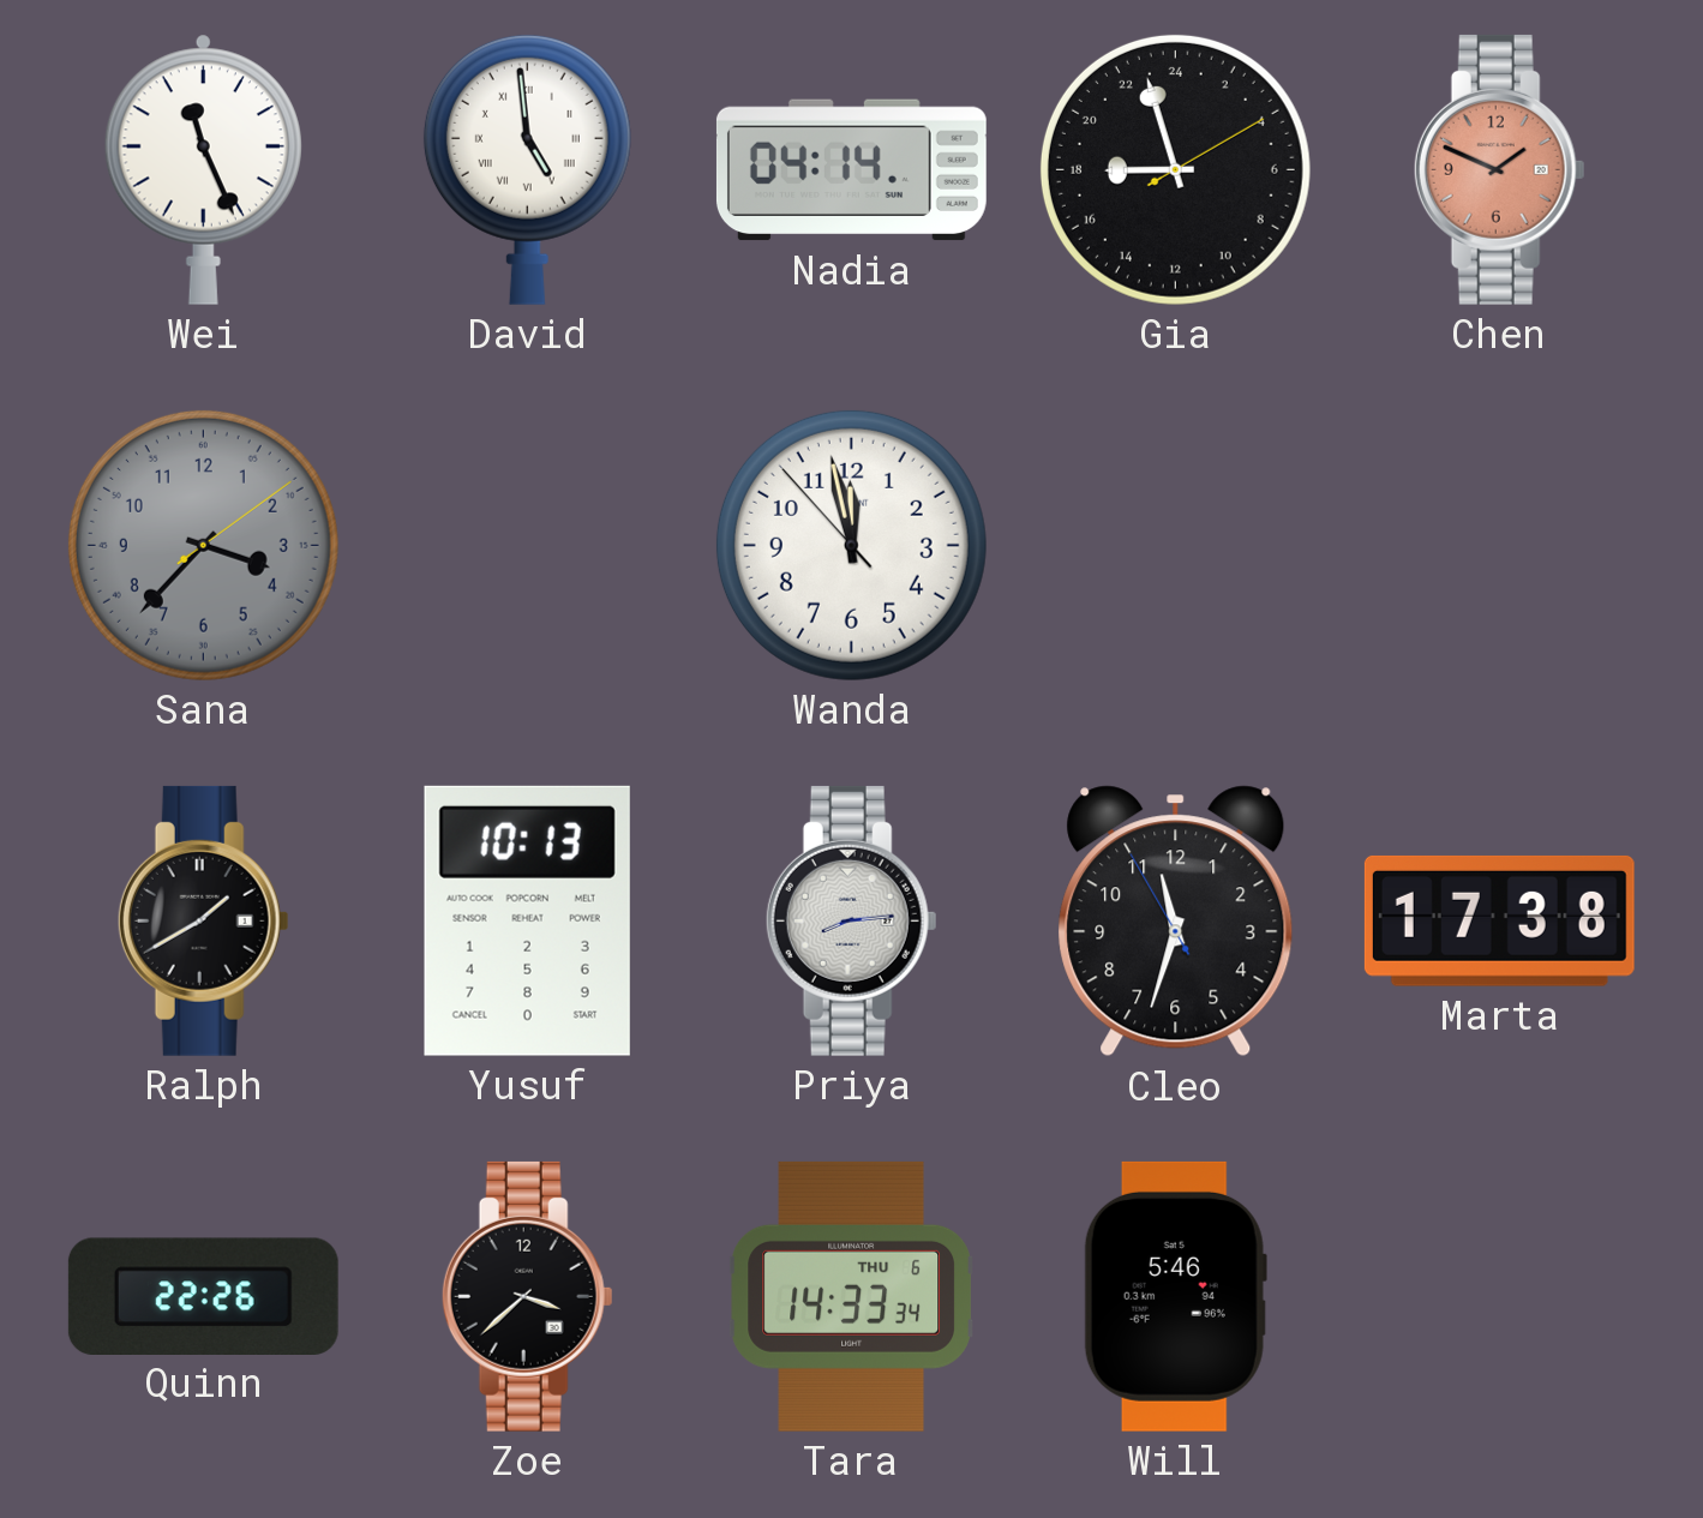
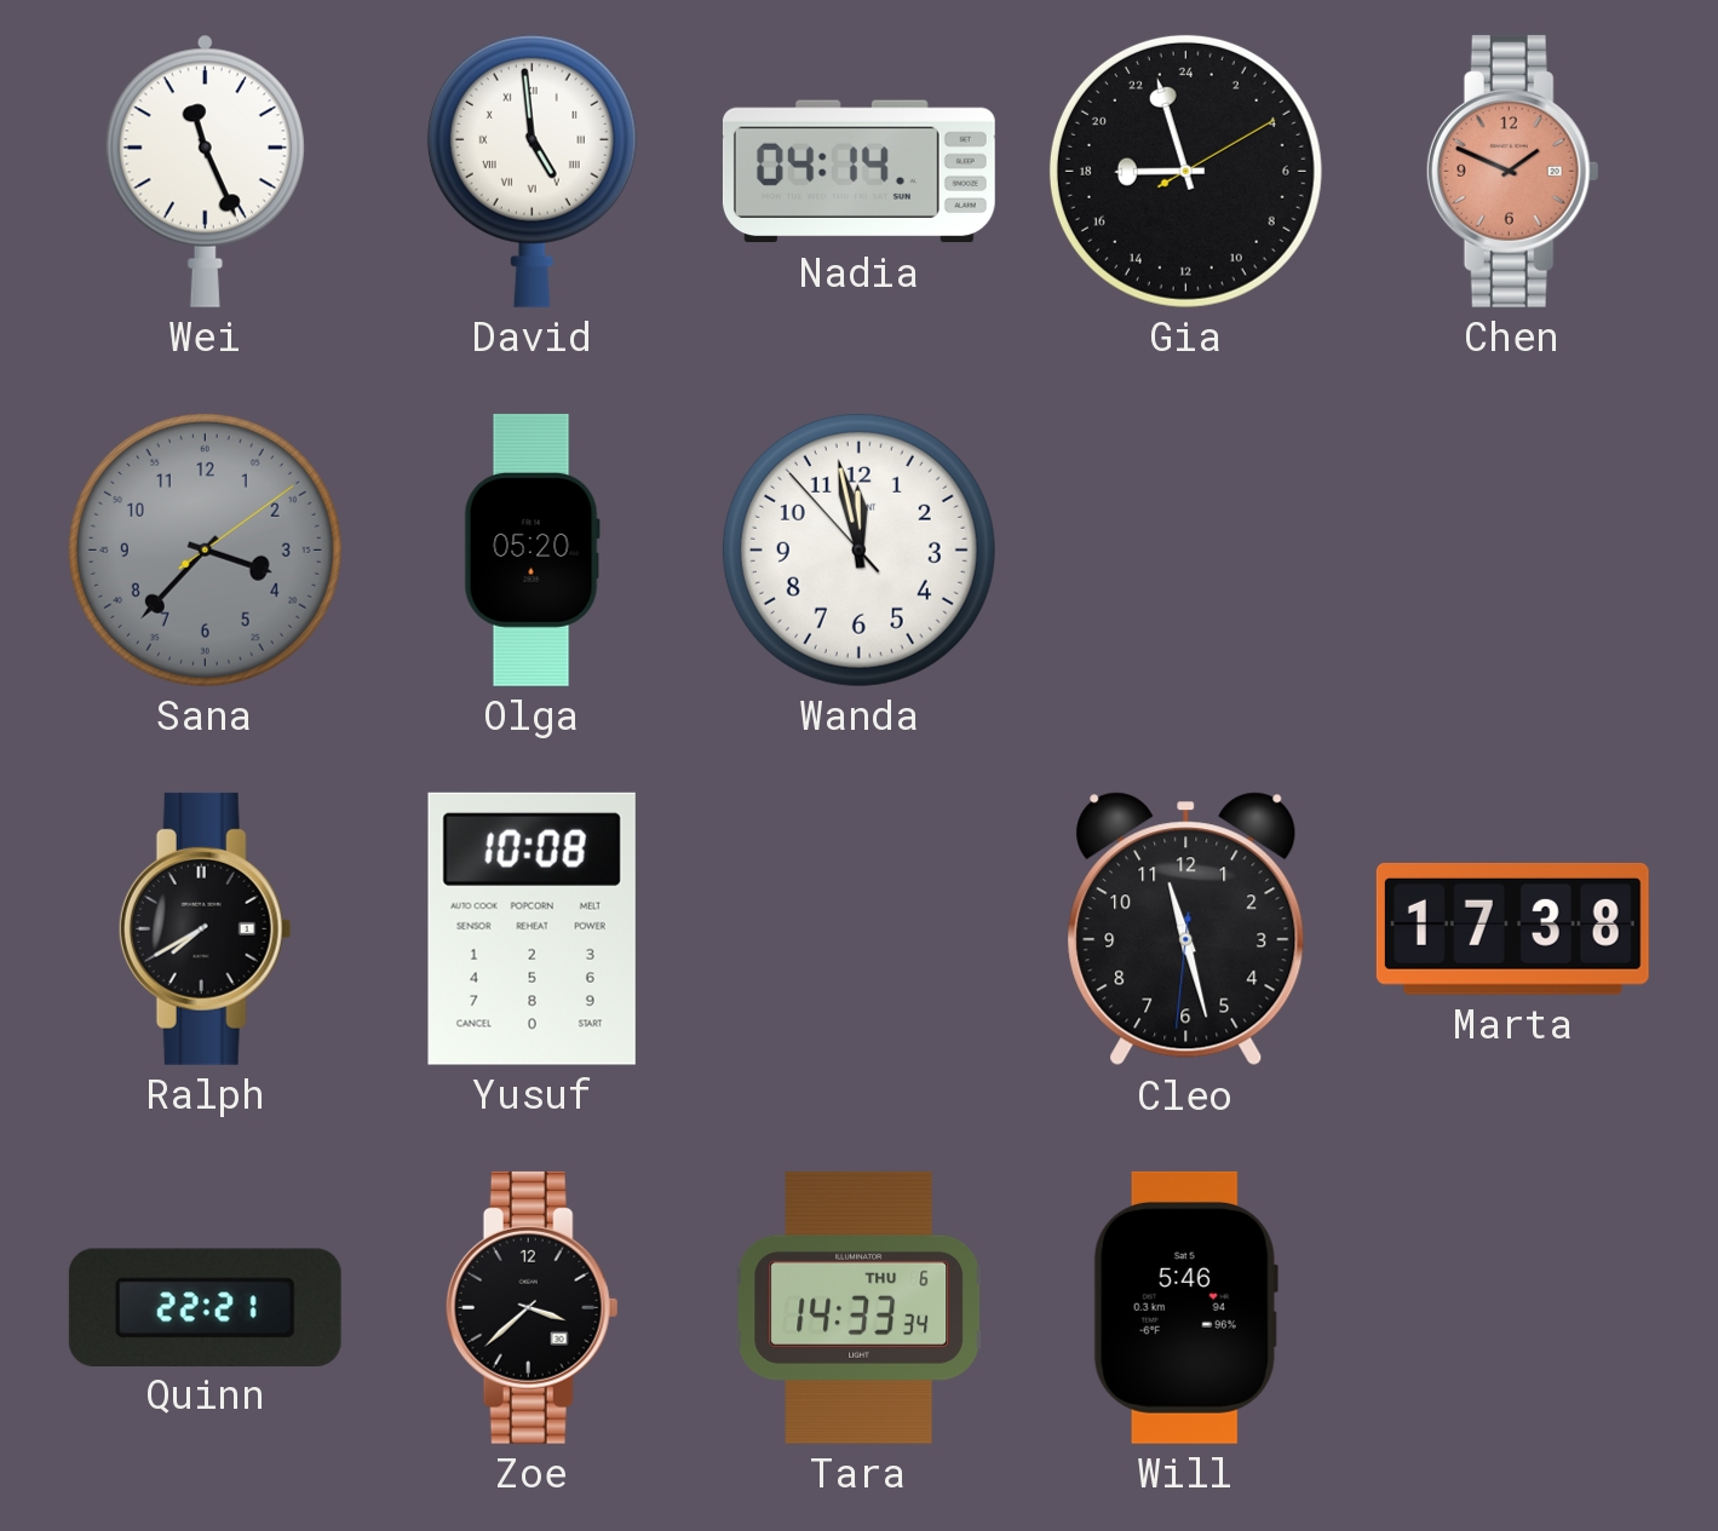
Olga: none -> 05:20 (532, 549)
Ralph: 1:40 -> 7:40 (205, 928)
Yusuf: 10:13 -> 10:08 (532, 928)
Priya: 8:14 -> none (851, 920)
Cleo: 11:32 -> 11:27 (1186, 929)
Quinn: 22:26 -> 22:21 (205, 1307)
